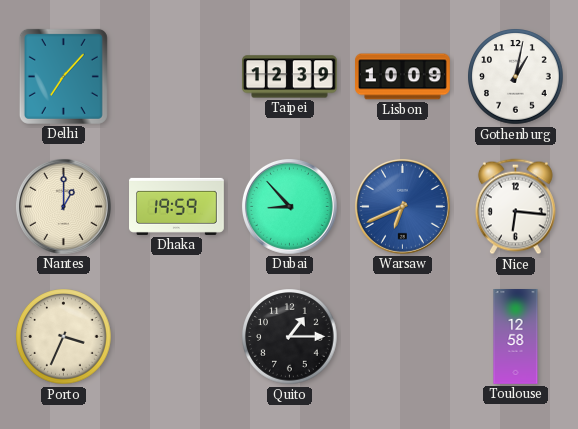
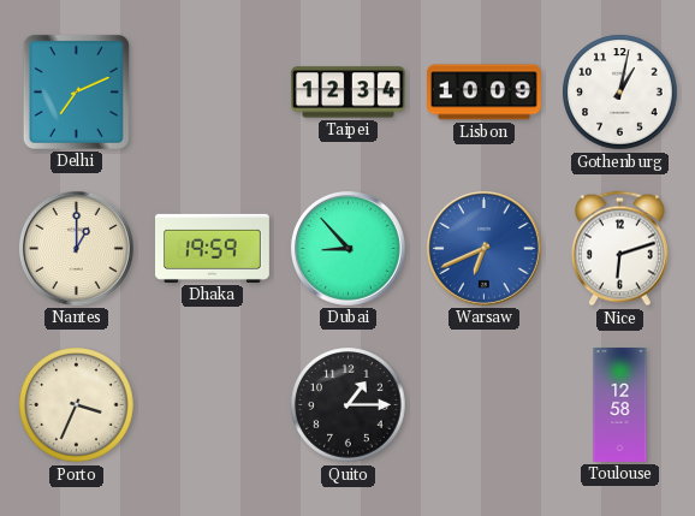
Delhi: 7:07 -> 7:11 (76, 91)
Taipei: 12:39 -> 12:34 (349, 93)
Nice: 6:16 -> 6:12 (619, 249)
